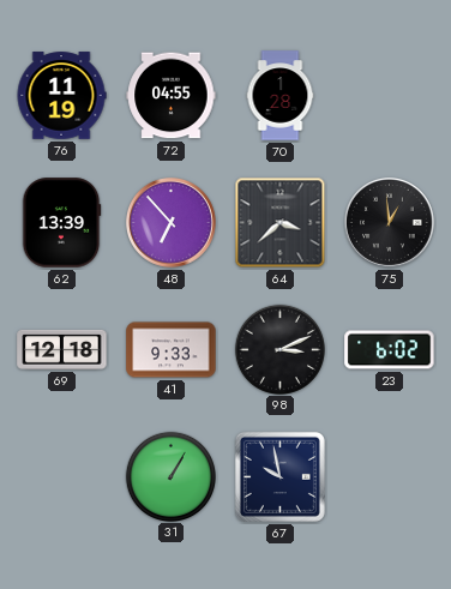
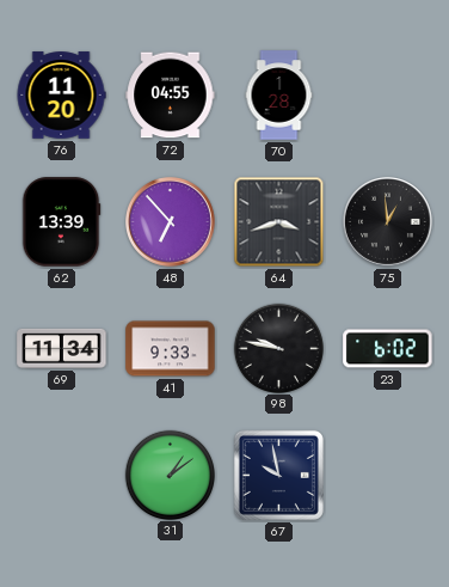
76: 11:19 -> 11:20 (61, 96)
64: 3:38 -> 3:42 (279, 222)
69: 12:18 -> 11:34 (62, 348)
98: 3:11 -> 9:47 (278, 348)
31: 1:05 -> 1:09 (170, 475)
